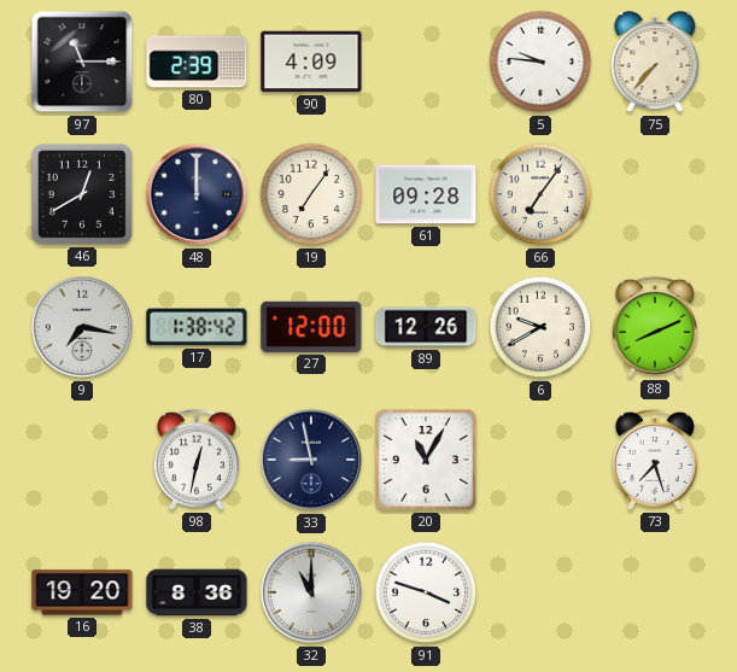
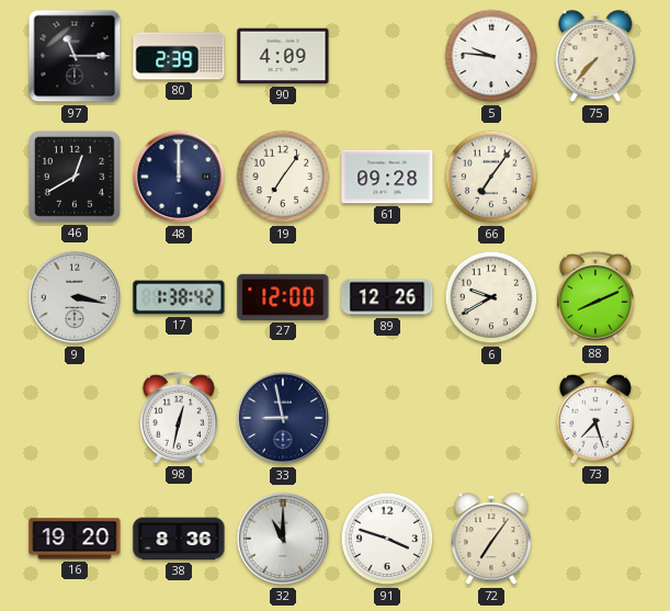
9: 7:17 -> 3:17 (75, 297)
20: 11:05 -> none (426, 460)
72: none -> 7:06 (491, 540)
